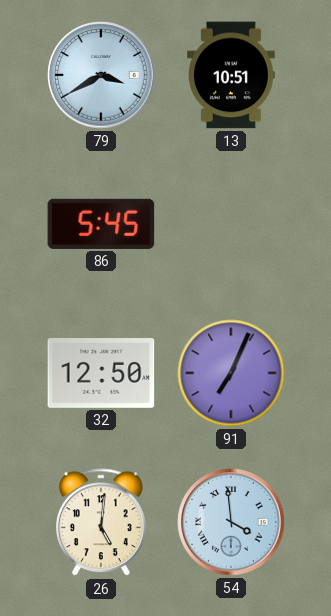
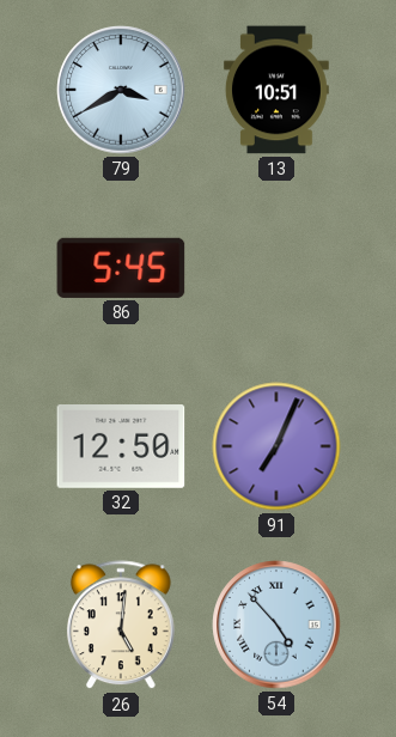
54: 3:59 -> 4:53 (276, 625)
